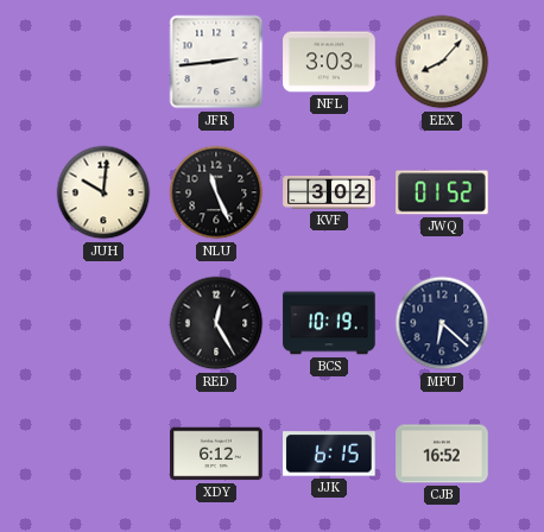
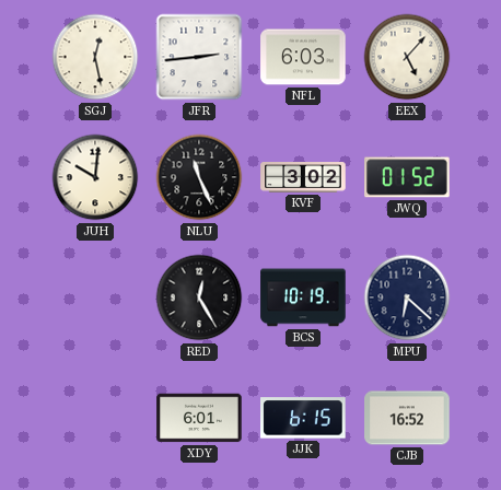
SGJ: none -> 12:28 (95, 57)
NFL: 3:03 -> 6:03 (303, 57)
EEX: 8:07 -> 5:07 (407, 57)
XDY: 6:12 -> 6:01 (199, 418)
